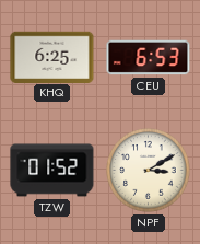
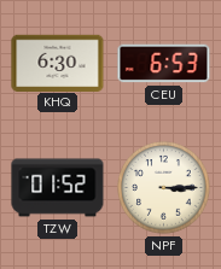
KHQ: 6:25 -> 6:30 (58, 63)
NPF: 3:10 -> 3:15 (164, 188)
